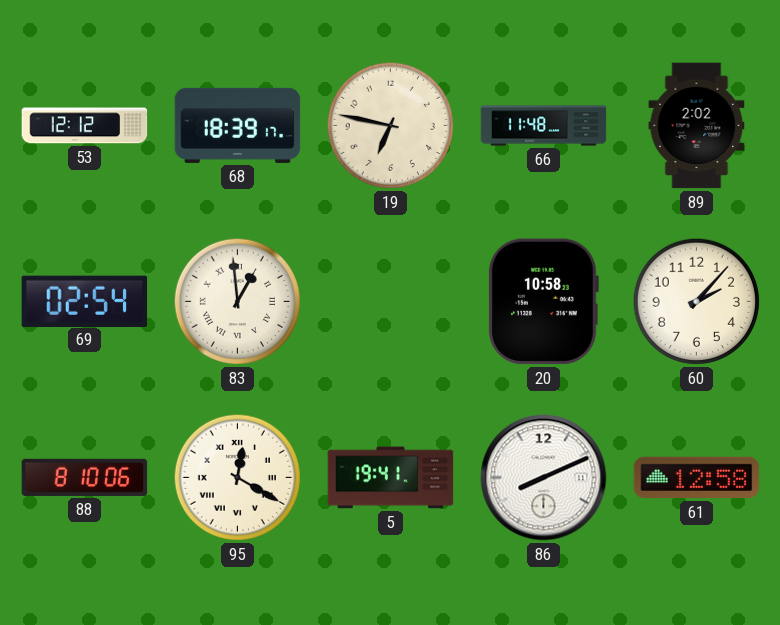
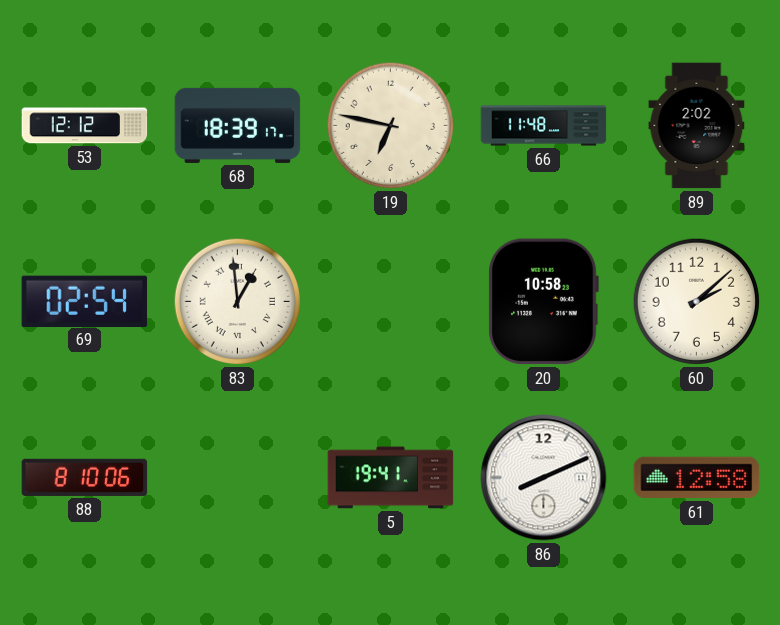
60: 2:07 -> 2:08 (696, 301)
95: 12:20 -> none (237, 477)
